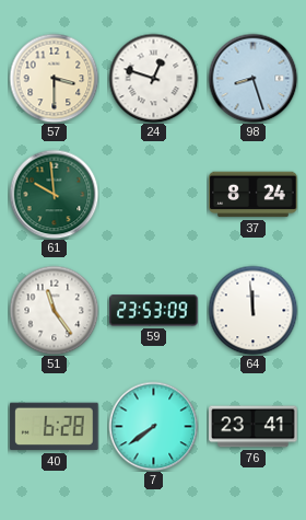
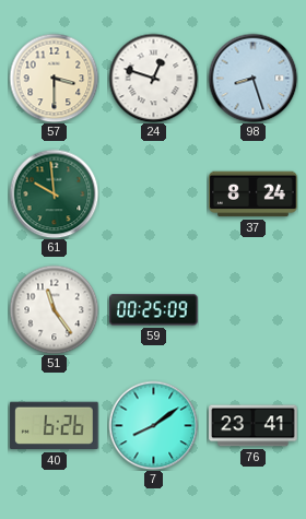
59: 23:53 -> 00:25 (154, 310)
64: 11:59 -> none (252, 310)
40: 6:28 -> 6:26 (55, 426)
7: 7:39 -> 8:09 (153, 425)
